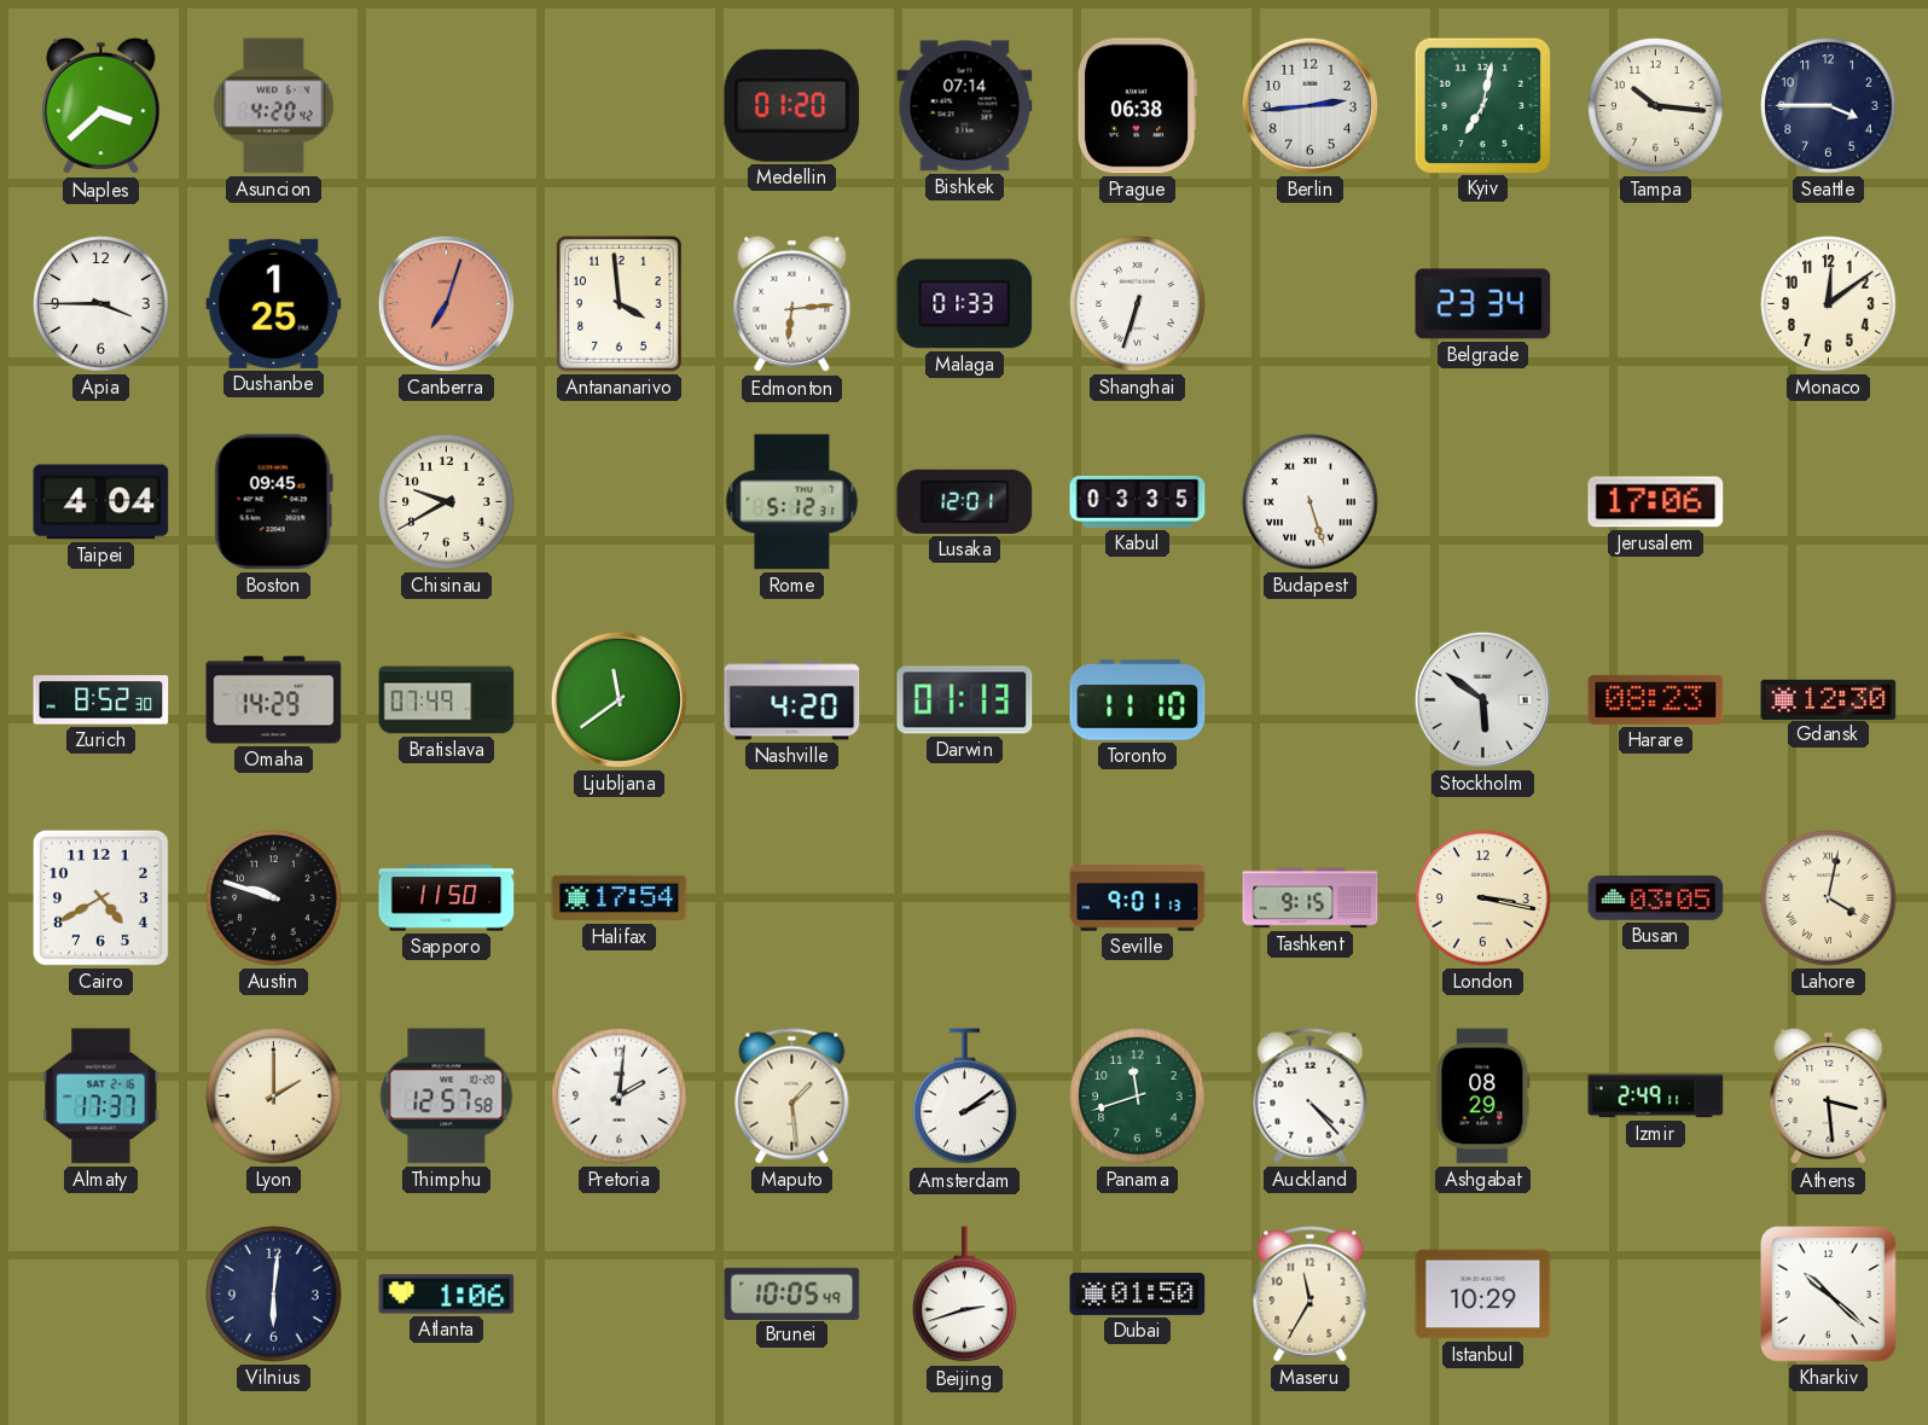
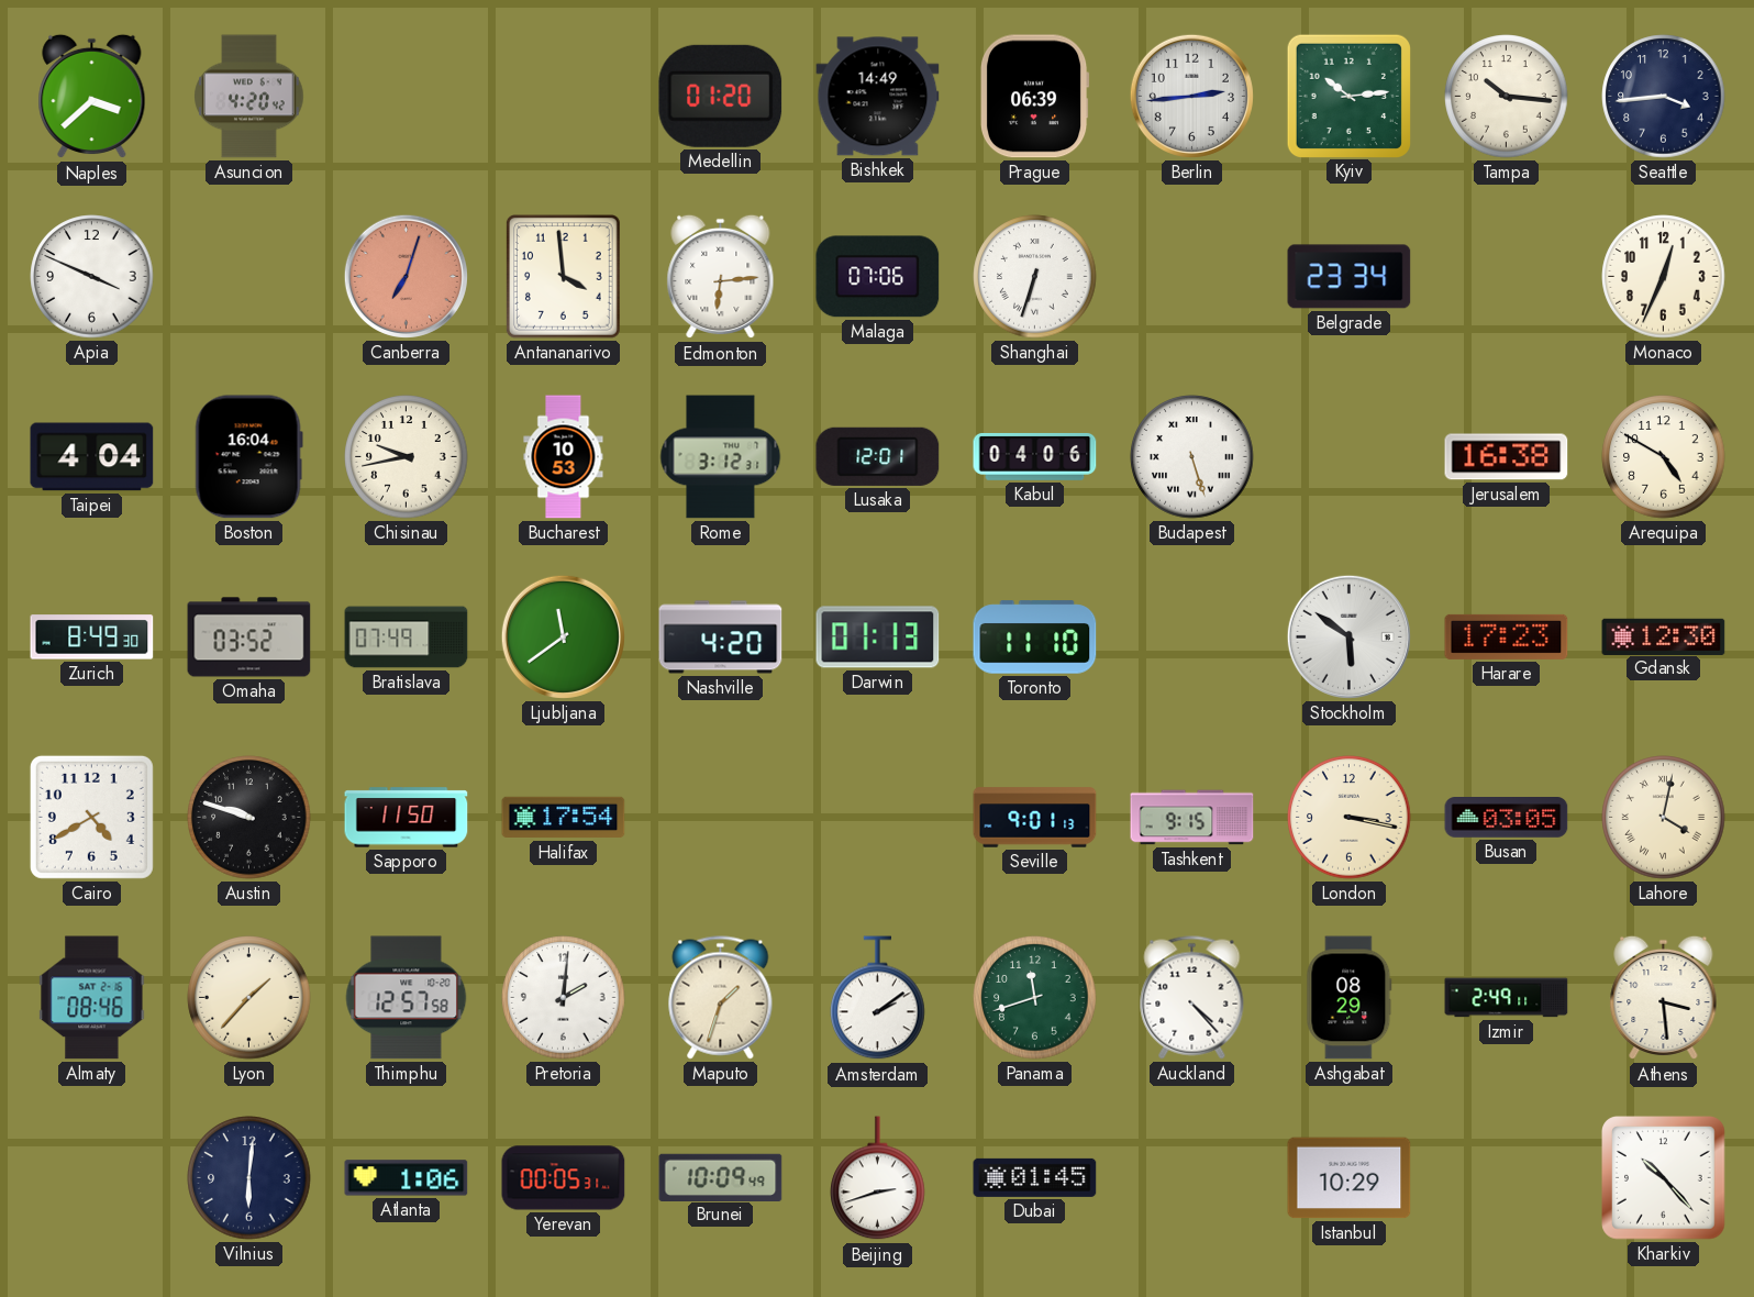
Bishkek: 07:14 -> 14:49 (878, 97)
Prague: 06:38 -> 06:39 (1034, 97)
Kyiv: 7:02 -> 10:14 (1348, 96)
Seattle: 3:45 -> 3:44 (1664, 97)
Apia: 3:45 -> 3:49 (92, 277)
Dushanbe: 1:25 -> none (274, 303)
Malaga: 01:33 -> 07:06 (878, 277)
Monaco: 12:09 -> 12:34 (1664, 277)
Boston: 09:45 -> 16:04 (248, 457)
Chisinau: 9:40 -> 9:43 (407, 457)
Bucharest: none -> 10:53 (564, 457)
Rome: 5:12 -> 3:12 (721, 457)
Kabul: 03:35 -> 04:06 (1035, 456)
Jerusalem: 17:06 -> 16:38 (1507, 457)
Arequipa: none -> 4:50 (1664, 457)
Zurich: 8:52 -> 8:49 (92, 638)
Omaha: 14:29 -> 03:52 (249, 638)
Harare: 08:23 -> 17:23 (1507, 636)
Almaty: 17:37 -> 08:46 (92, 998)
Lyon: 2:00 -> 1:37 (249, 998)
Maputo: 1:29 -> 1:33 (721, 998)
Yerevan: none -> 00:05 (564, 1178)
Brunei: 10:05 -> 10:09 (721, 1177)
Dubai: 01:50 -> 01:45 (1035, 1177)
Maseru: 11:35 -> none (1311, 1295)
Kharkiv: 10:22 -> 10:23 (1664, 1178)
